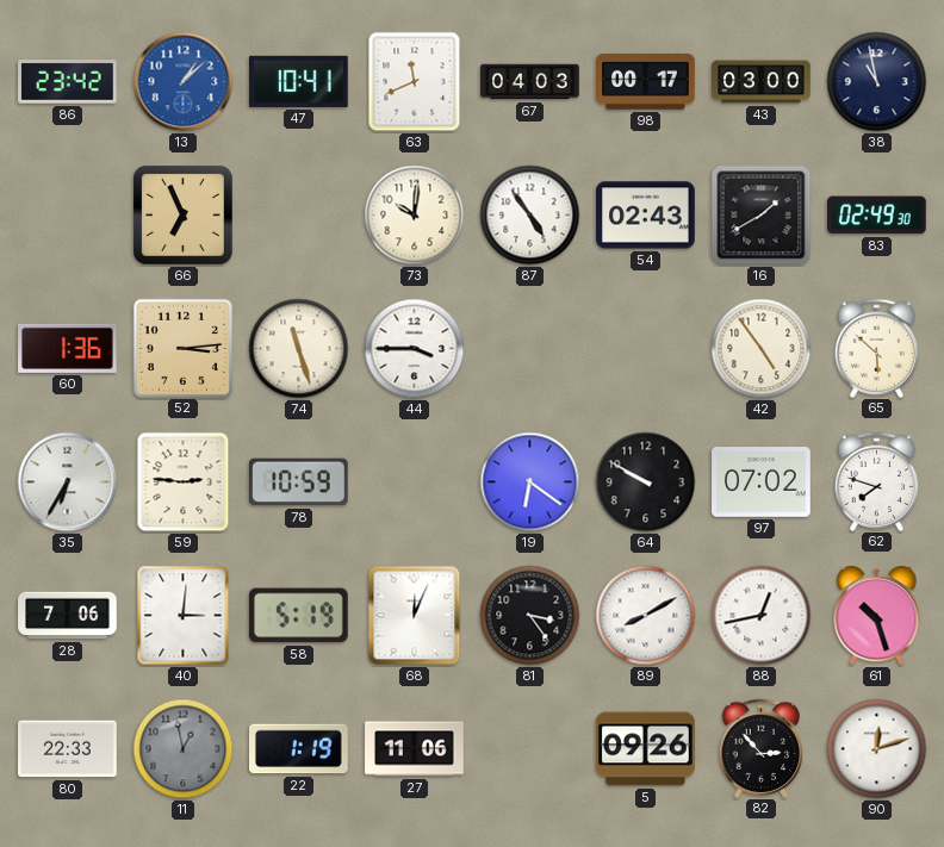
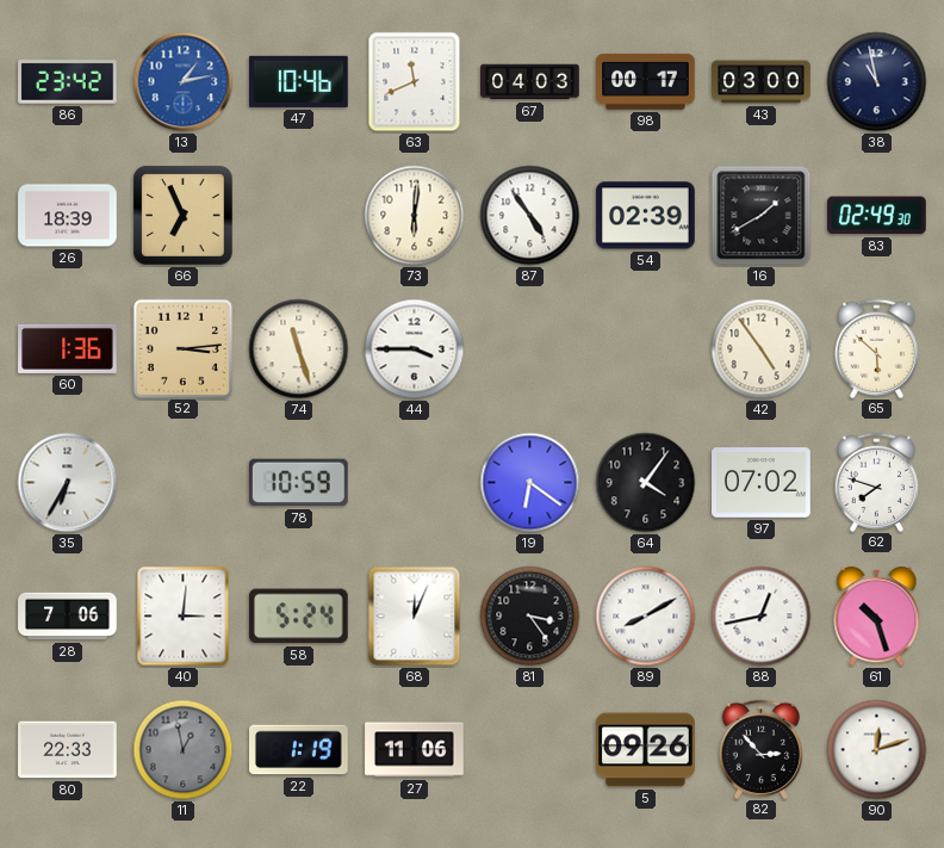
13: 1:08 -> 1:13 (184, 82)
47: 10:41 -> 10:46 (299, 81)
26: none -> 18:39 (68, 216)
73: 10:01 -> 6:01 (415, 216)
54: 02:43 -> 02:39 (646, 216)
59: 2:46 -> none (184, 482)
64: 9:50 -> 4:06 (646, 483)
58: 5:19 -> 5:24 (298, 617)
